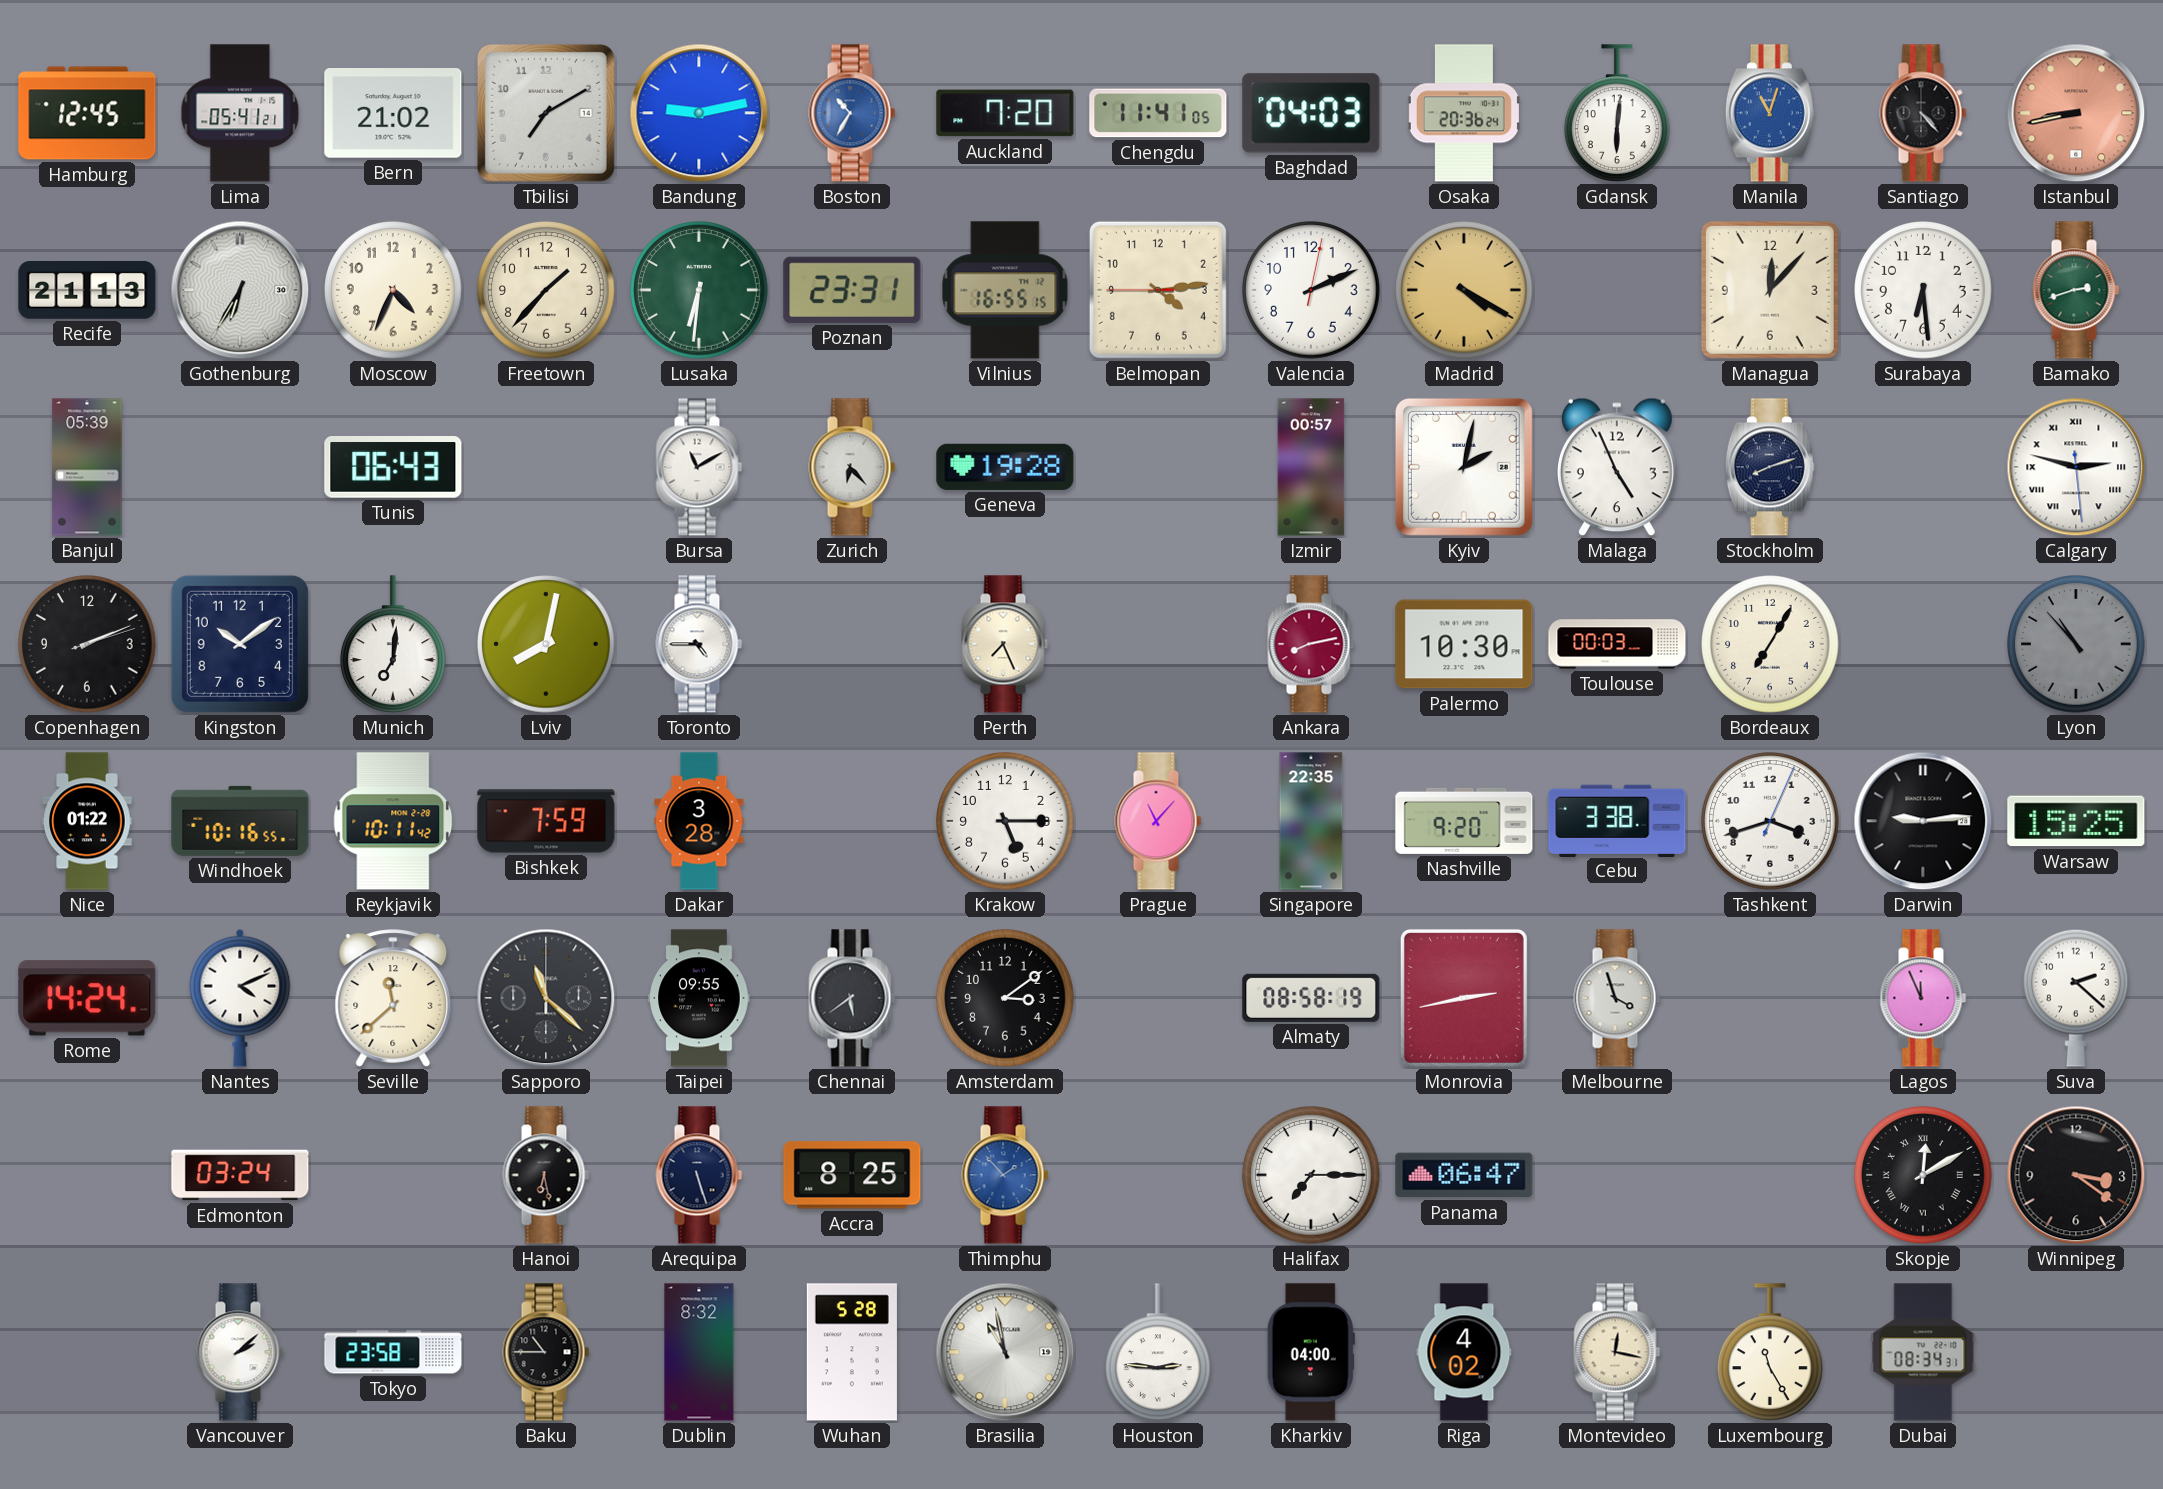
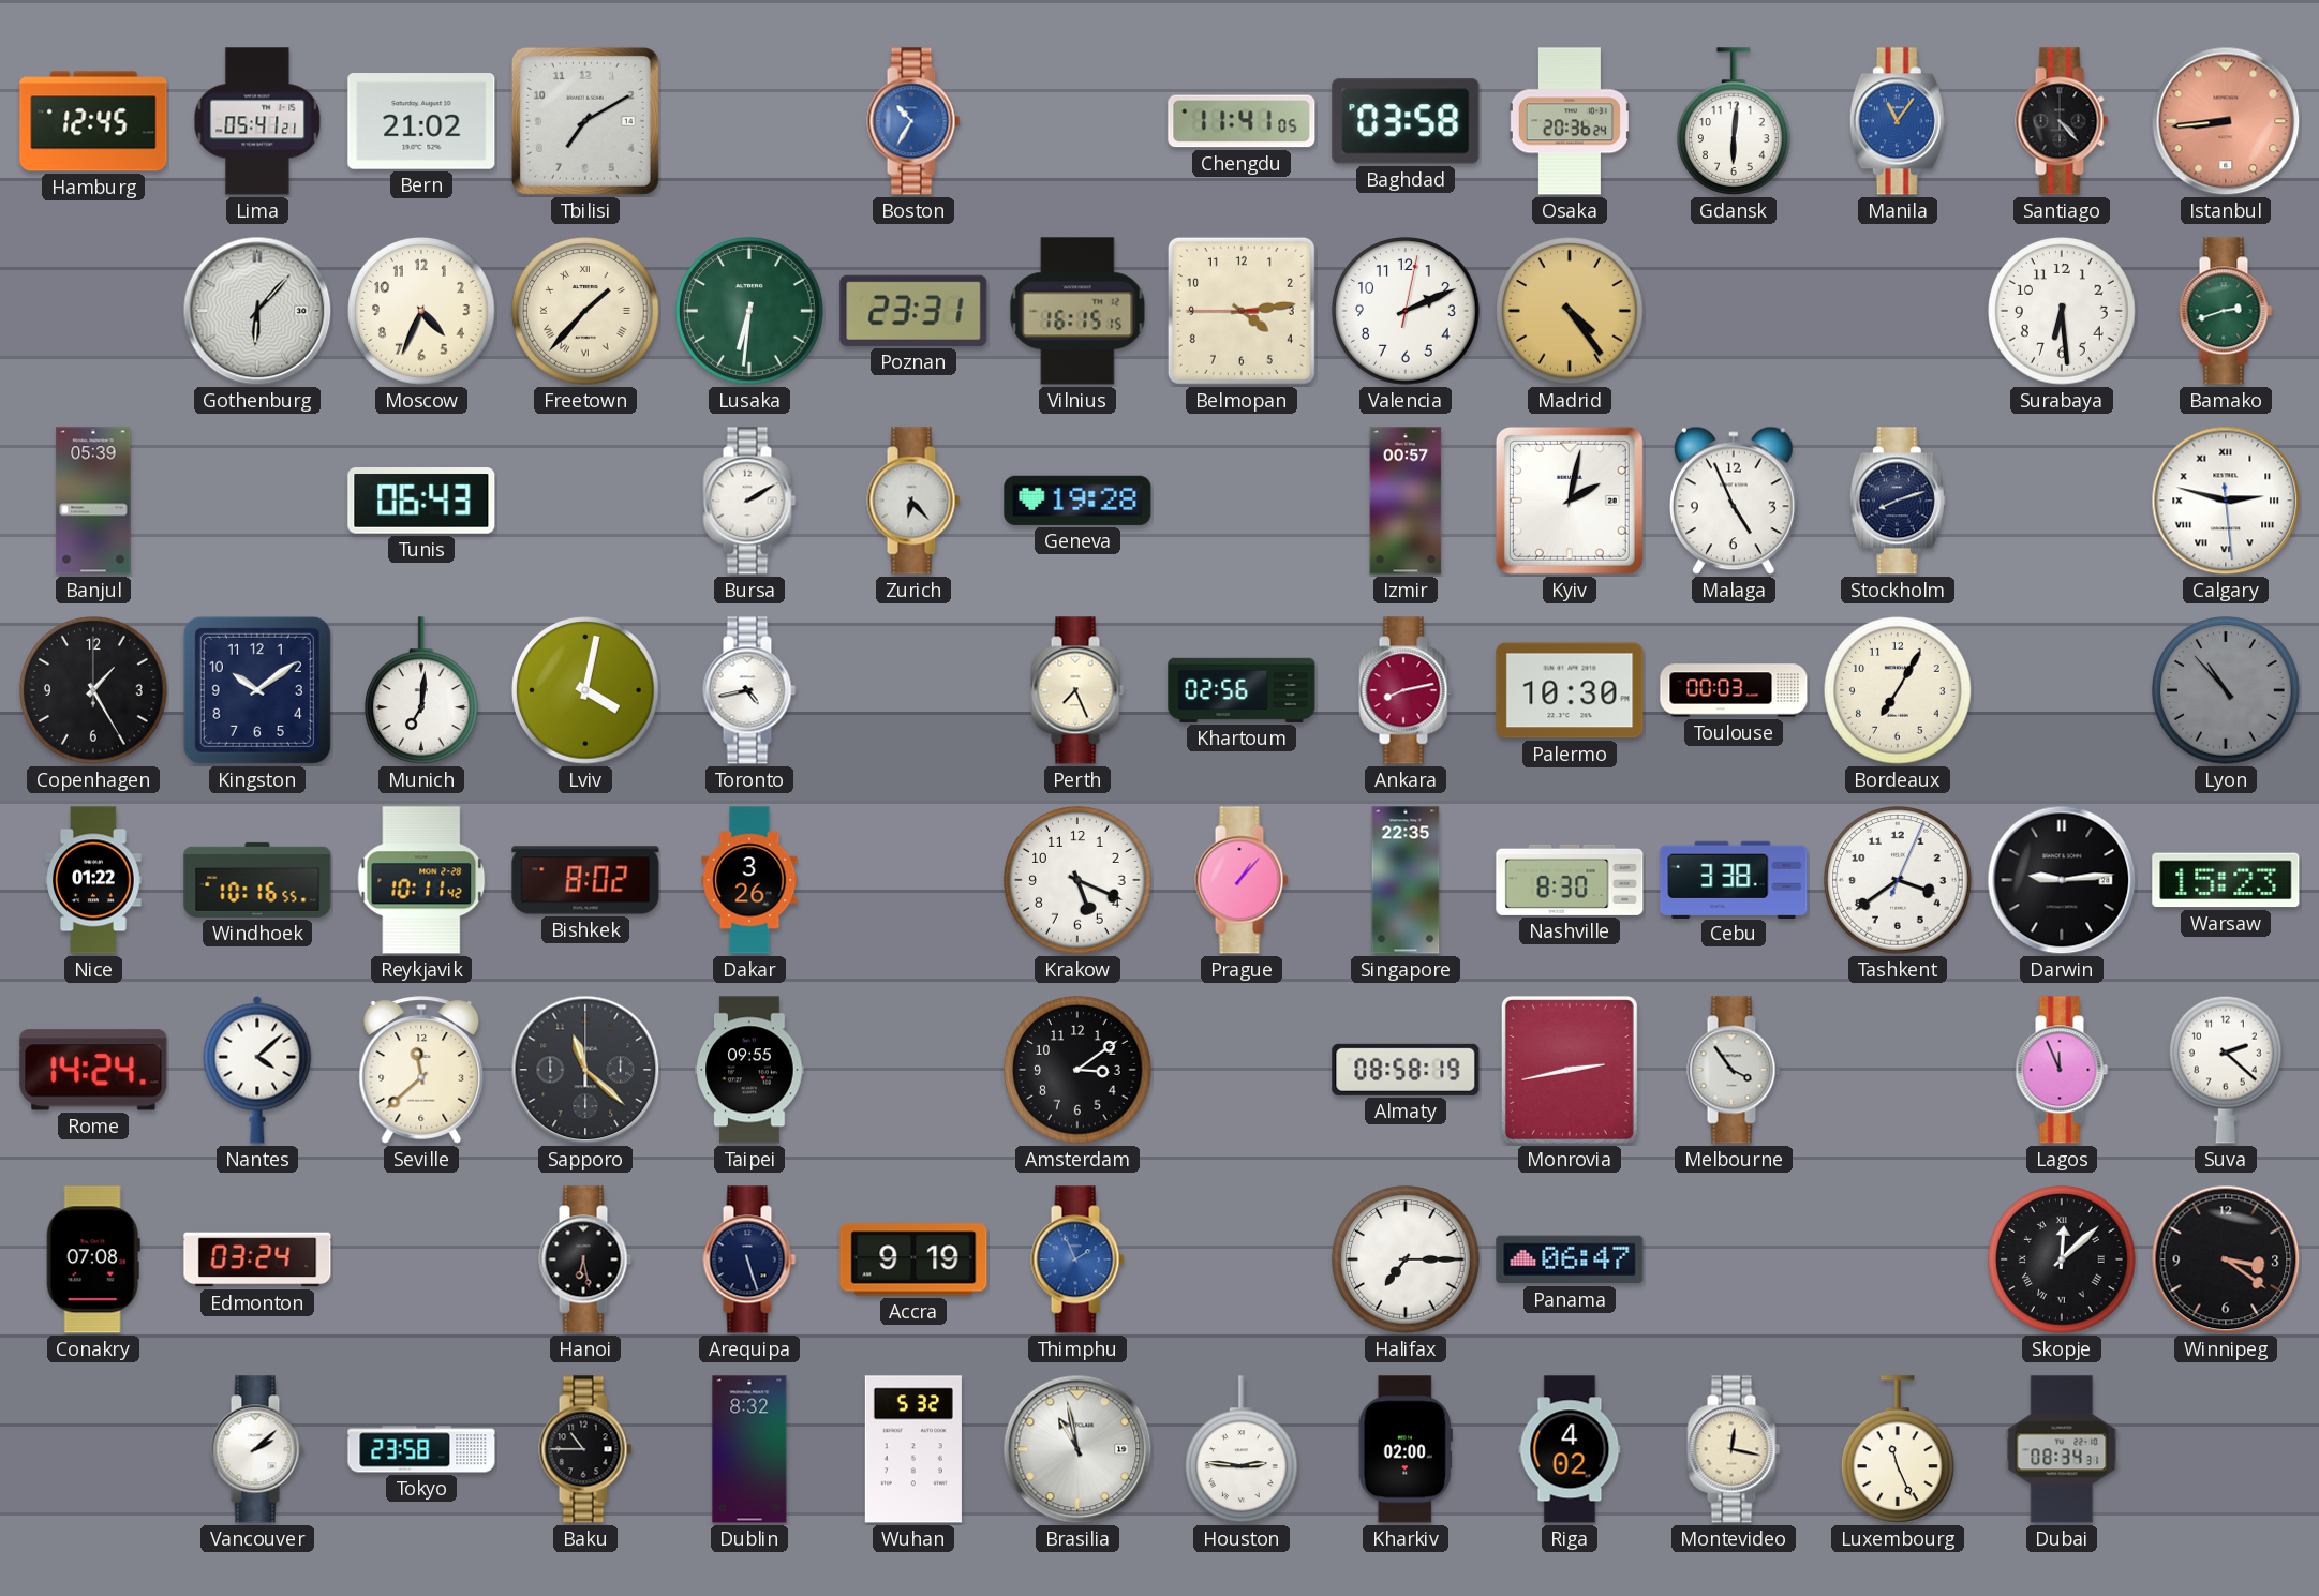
Bandung: 9:13 -> none (699, 113)
Auckland: 7:20 -> none (1005, 113)
Baghdad: 04:03 -> 03:58 (1406, 121)
Manila: 11:03 -> 11:06 (1898, 121)
Istanbul: 8:43 -> 8:44 (2226, 121)
Recife: 21:13 -> none (87, 290)
Gothenburg: 6:35 -> 6:07 (257, 311)
Freetown numerals: Arabic -> Roman (585, 311)
Vilnius: 16:55 -> 16:15 (1077, 311)
Madrid: 4:20 -> 4:24 (1570, 311)
Managua: 12:07 -> none (1770, 290)
Bursa: 11:10 -> 2:10 (749, 501)
Copenhagen: 2:11 -> 1:25 (93, 690)
Lviv: 8:02 -> 4:02 (585, 690)
Toronto: 4:45 -> 4:43 (749, 690)
Khartoum: none -> 02:56 (1242, 690)
Bishkek: 7:59 -> 8:02 (585, 880)
Dakar: 3:28 -> 3:26 (749, 880)
Krakow: 5:15 -> 5:19 (1077, 880)
Prague: 11:07 -> 1:07 (1242, 880)
Nashville: 9:20 -> 8:30 (1570, 880)
Tashkent: 3:42 -> 3:39 (1898, 880)
Warsaw: 15:25 -> 15:23 (2226, 880)
Nantes: 4:11 -> 4:08 (257, 1070)
Chennai: 5:39 -> none (852, 998)
Melbourne: 3:57 -> 3:54 (1734, 1070)
Conakry: none -> 07:08 (93, 1259)
Accra: 8:25 -> 9:19 (913, 1259)
Thimphu: 1:53 -> 1:56 (1077, 1259)
Skopje: 12:10 -> 12:08 (2062, 1259)
Wuhan: 5:28 -> 5:32 (913, 1449)
Kharkiv: 04:00 -> 02:00 (1406, 1449)
Luxembourg: 11:25 -> 11:26 (1899, 1449)
